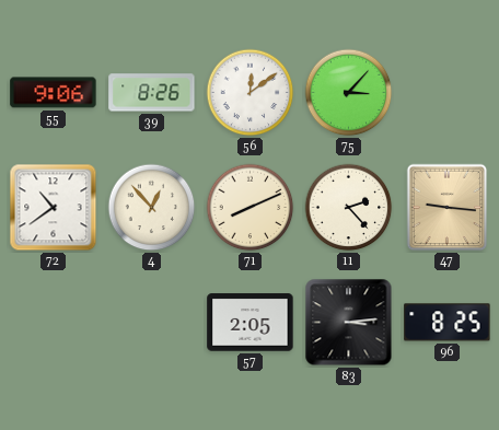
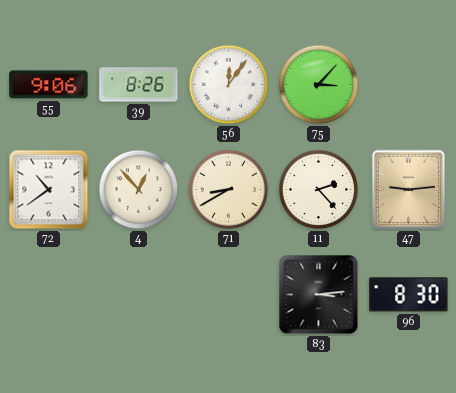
56: 12:09 -> 12:06 (229, 85)
71: 8:11 -> 8:40 (229, 190)
47: 9:16 -> 9:14 (409, 190)
57: 2:05 -> none (251, 323)
96: 8:25 -> 8:30 (409, 295)
